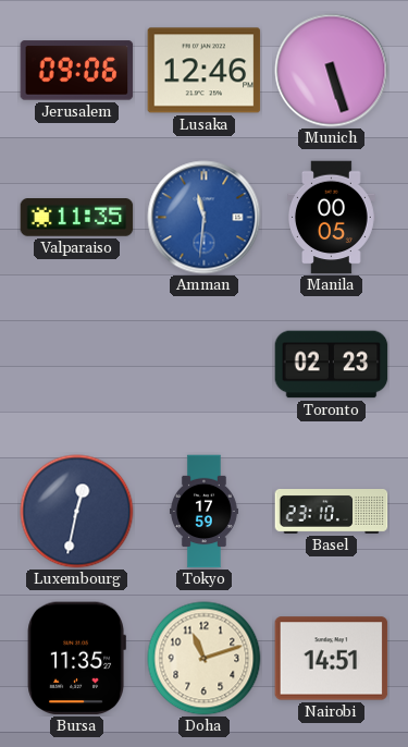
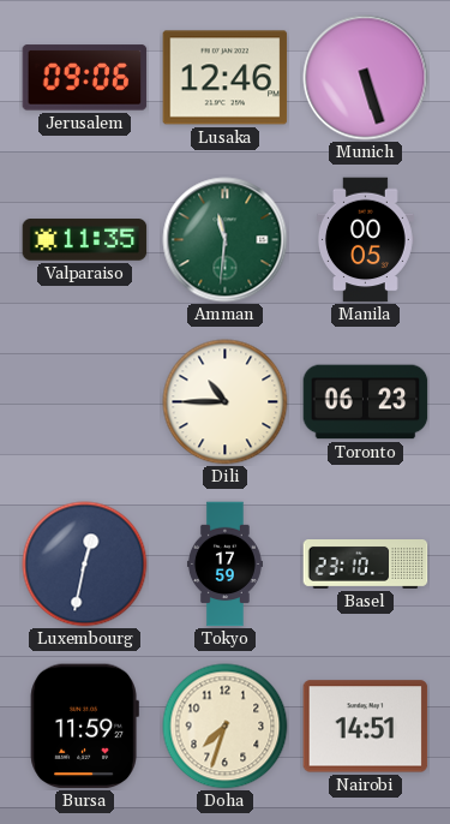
Amman dial: blue -> green (226, 240)
Dili: none -> 10:45 (226, 402)
Toronto: 02:23 -> 06:23 (366, 402)
Bursa: 11:35 -> 11:59 (84, 727)
Doha: 11:12 -> 7:33 (226, 727)
